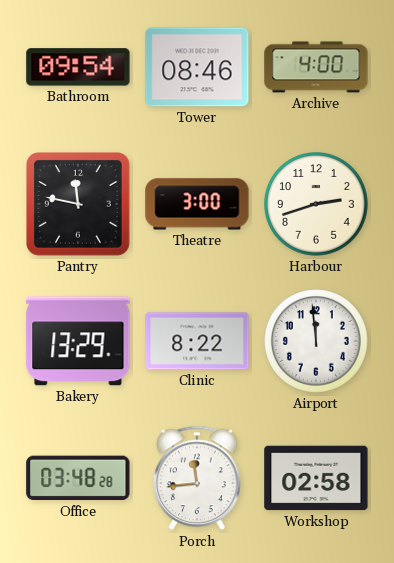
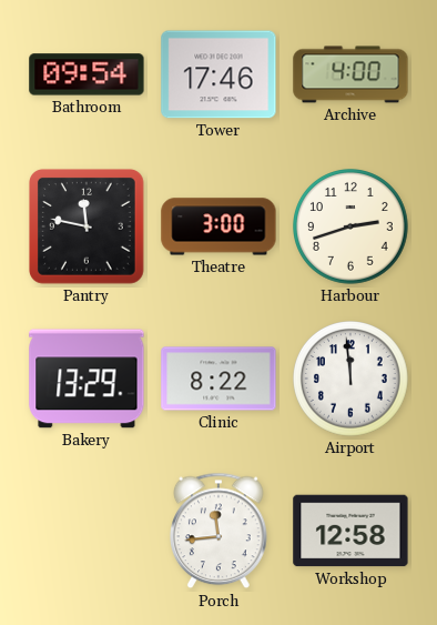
Tower: 08:46 -> 17:46 (218, 74)
Office: 03:48 -> none (78, 478)
Workshop: 02:58 -> 12:58 (350, 531)
